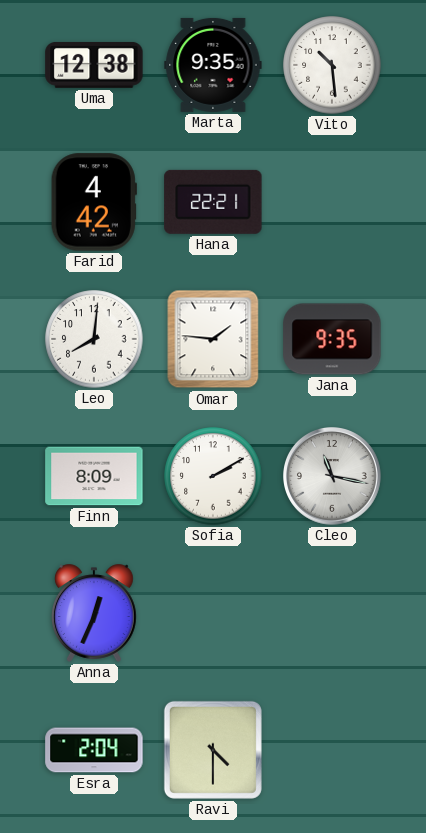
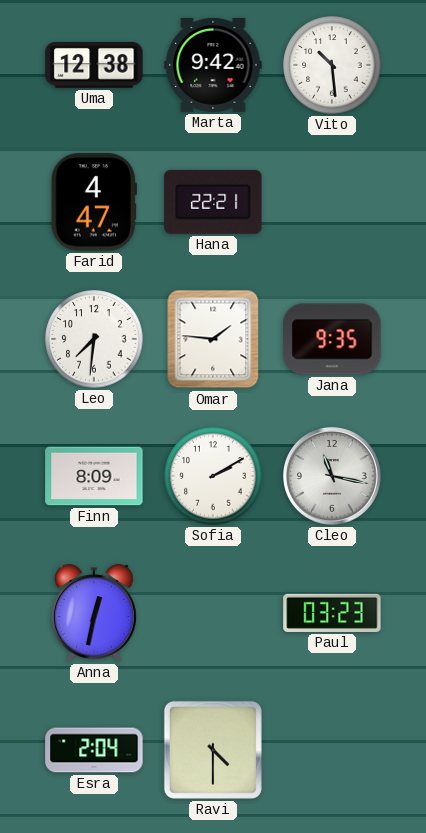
Marta: 9:35 -> 9:42 (213, 65)
Farid: 4:42 -> 4:47 (94, 202)
Leo: 8:01 -> 7:31 (94, 339)
Anna: 12:34 -> 12:32 (95, 613)
Paul: none -> 03:23 (332, 613)
